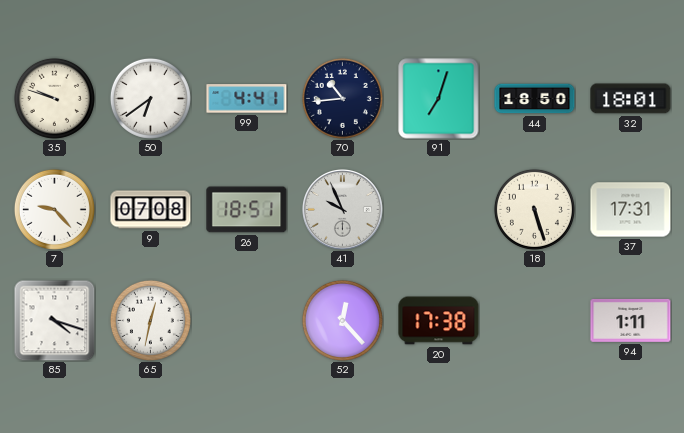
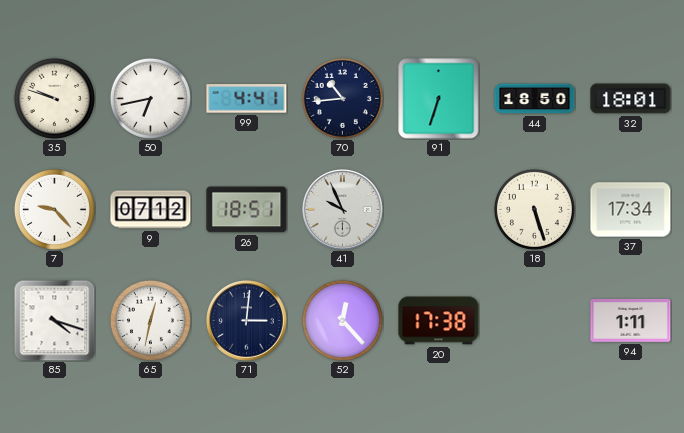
50: 6:39 -> 6:43 (150, 98)
91: 7:03 -> 6:33 (439, 99)
9: 07:08 -> 07:12 (151, 210)
37: 17:31 -> 17:34 (631, 210)
71: none -> 3:01 (247, 321)
